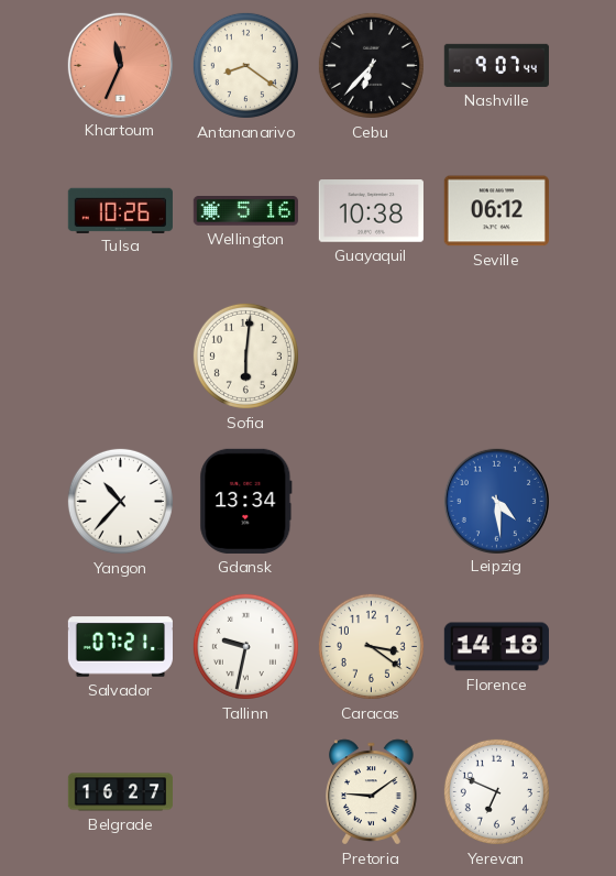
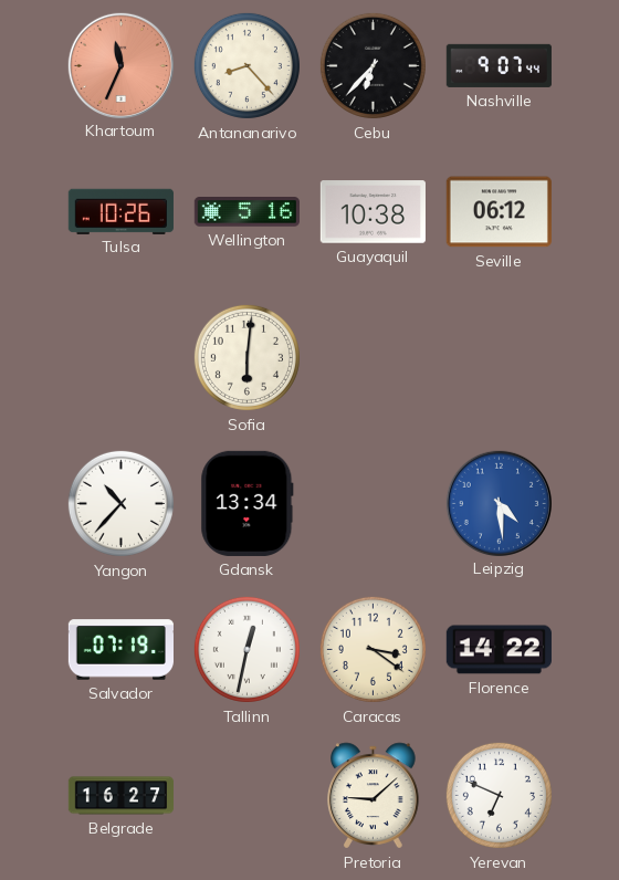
Antananarivo: 8:21 -> 8:23 (246, 65)
Salvador: 07:21 -> 07:19 (120, 650)
Tallinn: 9:32 -> 12:32 (246, 649)
Florence: 14:18 -> 14:22 (499, 650)
Pretoria: 9:09 -> 9:08 (374, 796)
